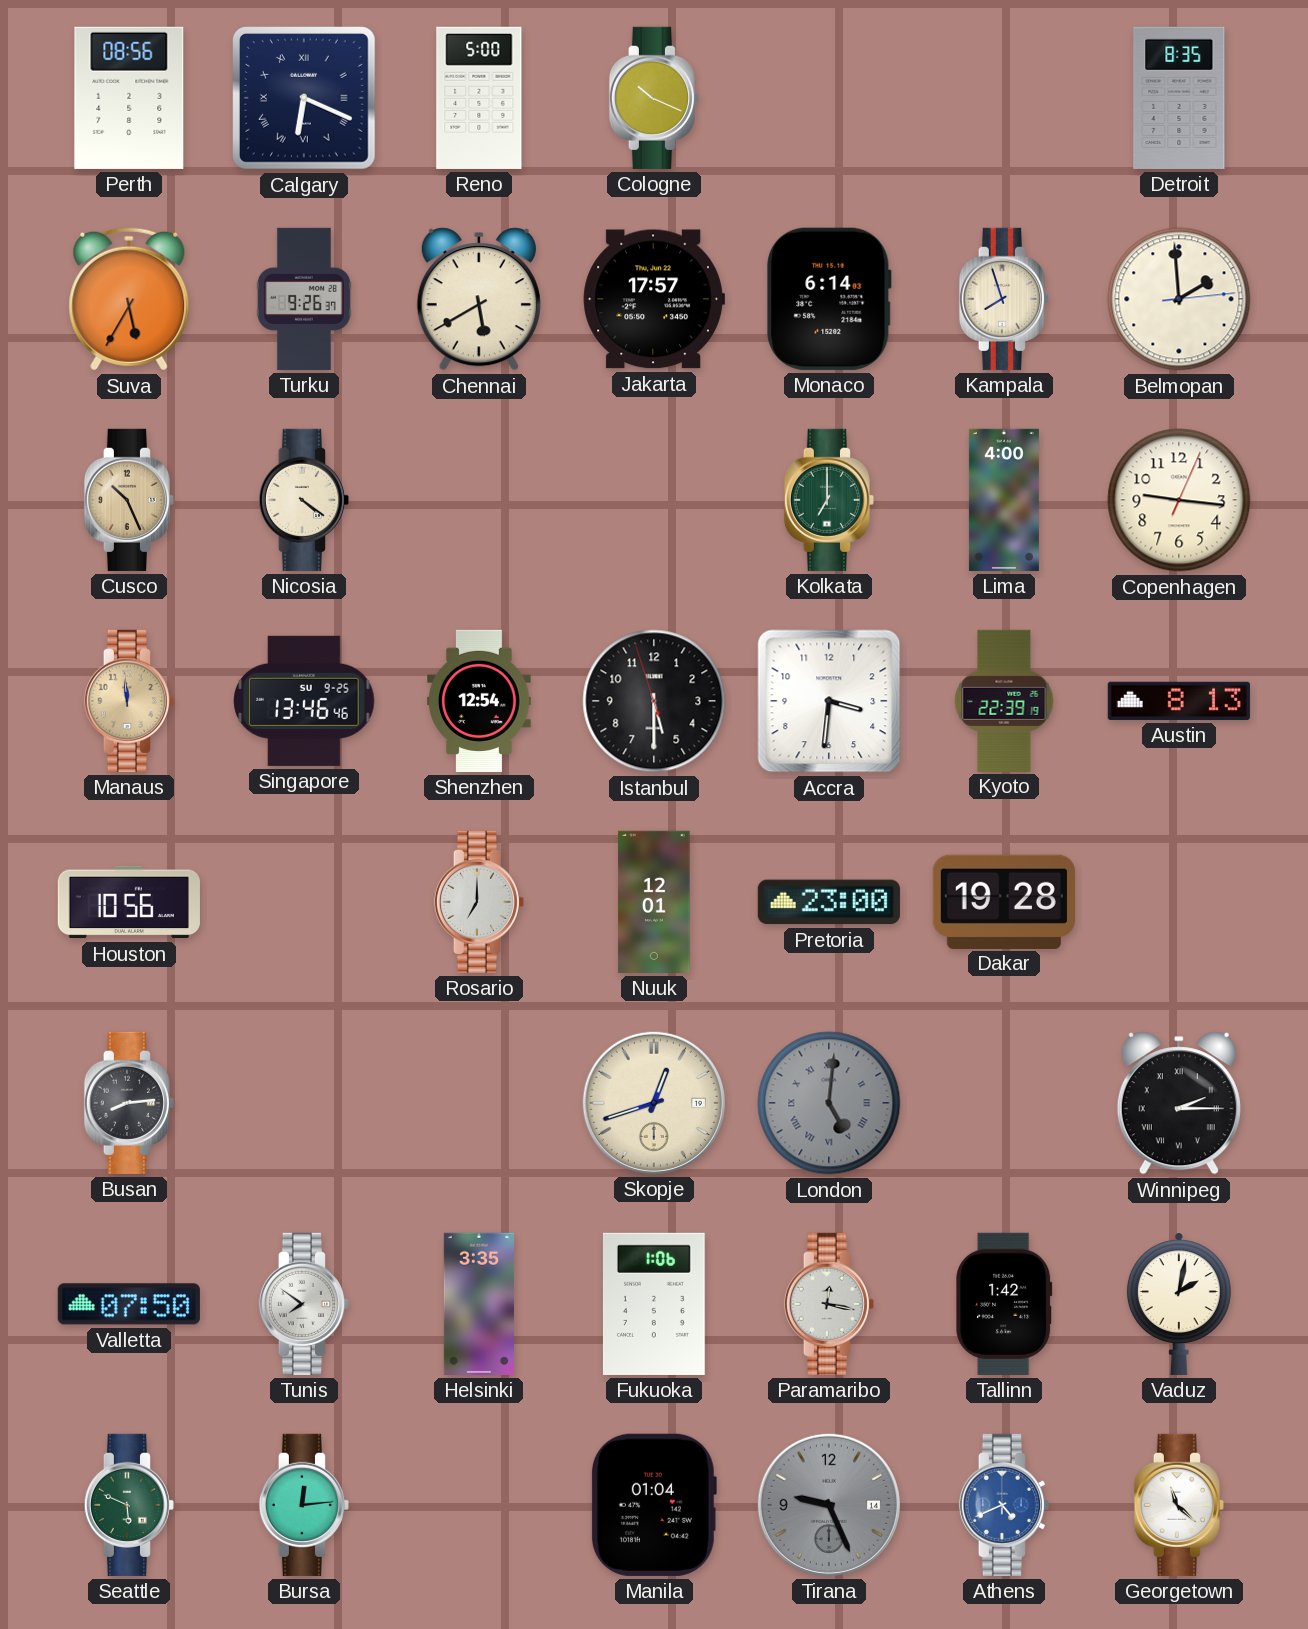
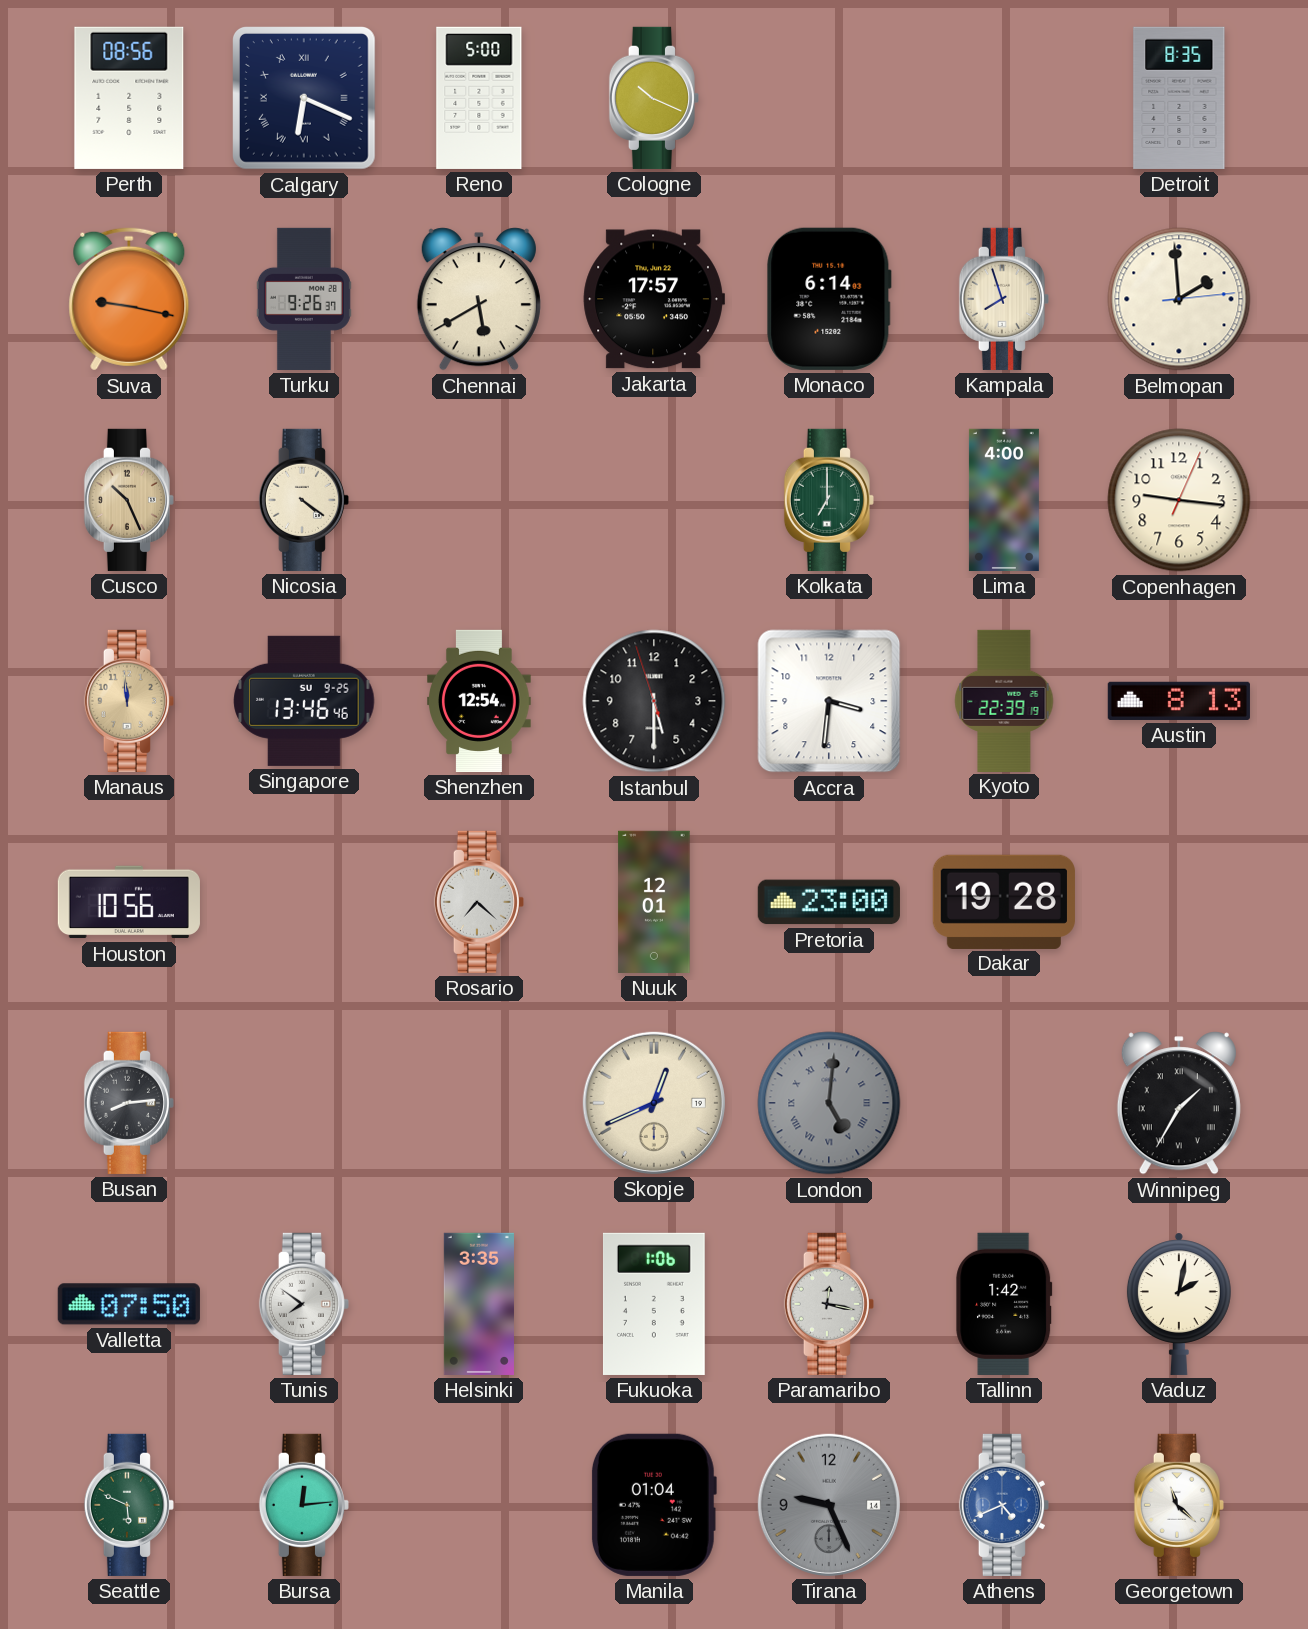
Suva: 5:35 -> 9:17 (129, 299)
Rosario: 7:00 -> 7:22 (479, 902)
Skopje: 12:42 -> 12:41 (654, 1103)
Winnipeg: 2:15 -> 1:35 (1179, 1103)
